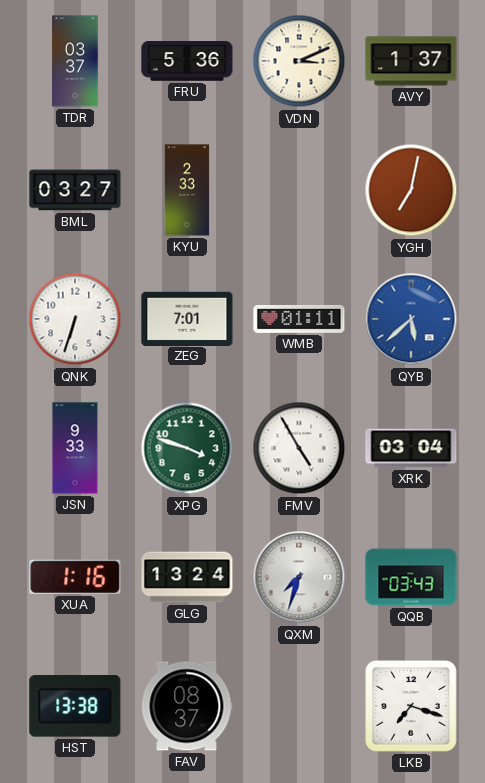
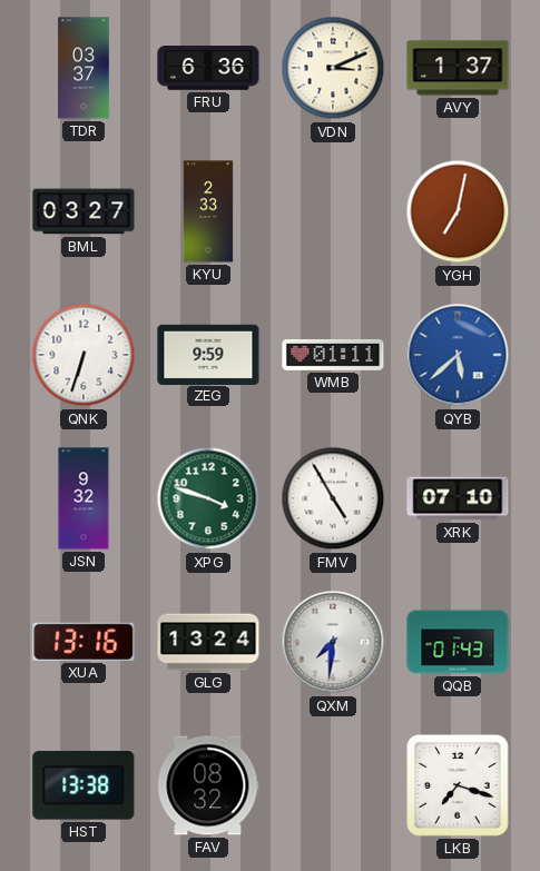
FRU: 5:36 -> 6:36 (208, 68)
ZEG: 7:01 -> 9:59 (208, 354)
JSN: 9:33 -> 9:32 (84, 498)
XRK: 03:04 -> 07:10 (458, 498)
XUA: 1:16 -> 13:16 (84, 642)
QXM: 7:33 -> 7:31 (333, 642)
QQB: 03:43 -> 01:43 (458, 642)
FAV: 08:37 -> 08:32 (208, 785)
